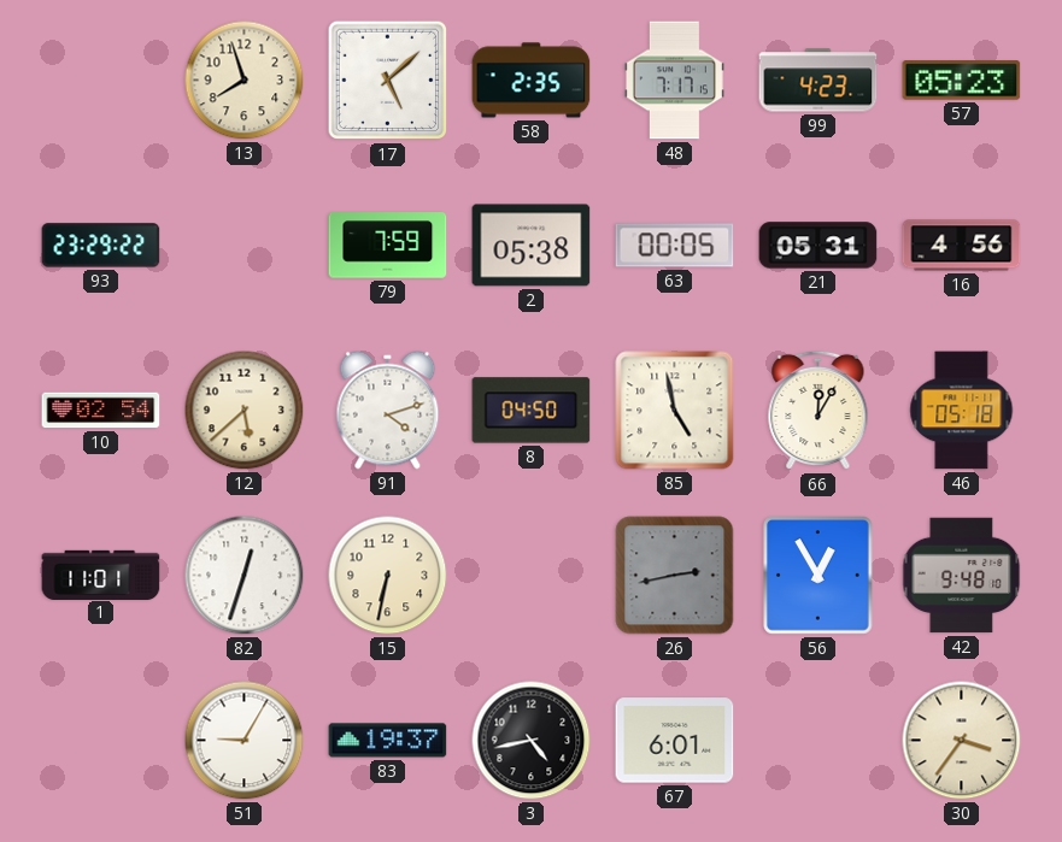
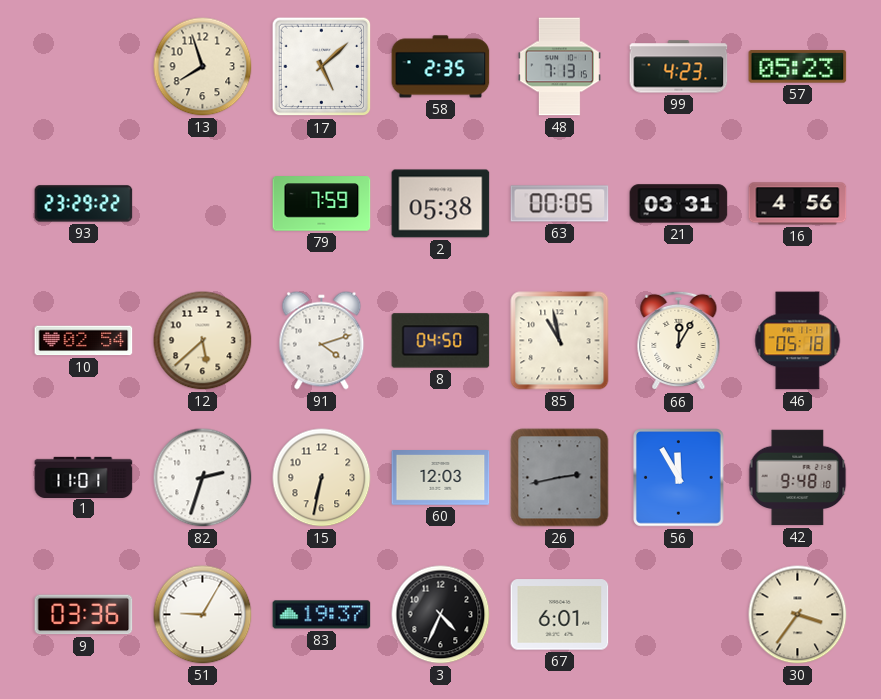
48: 7:17 -> 7:13 (559, 67)
21: 05:31 -> 03:31 (679, 204)
85: 4:58 -> 10:58 (560, 341)
82: 12:33 -> 2:33 (203, 478)
60: none -> 12:03 (441, 478)
56: 12:55 -> 11:55 (679, 478)
9: none -> 03:36 (84, 615)
3: 4:43 -> 4:34 (441, 615)
